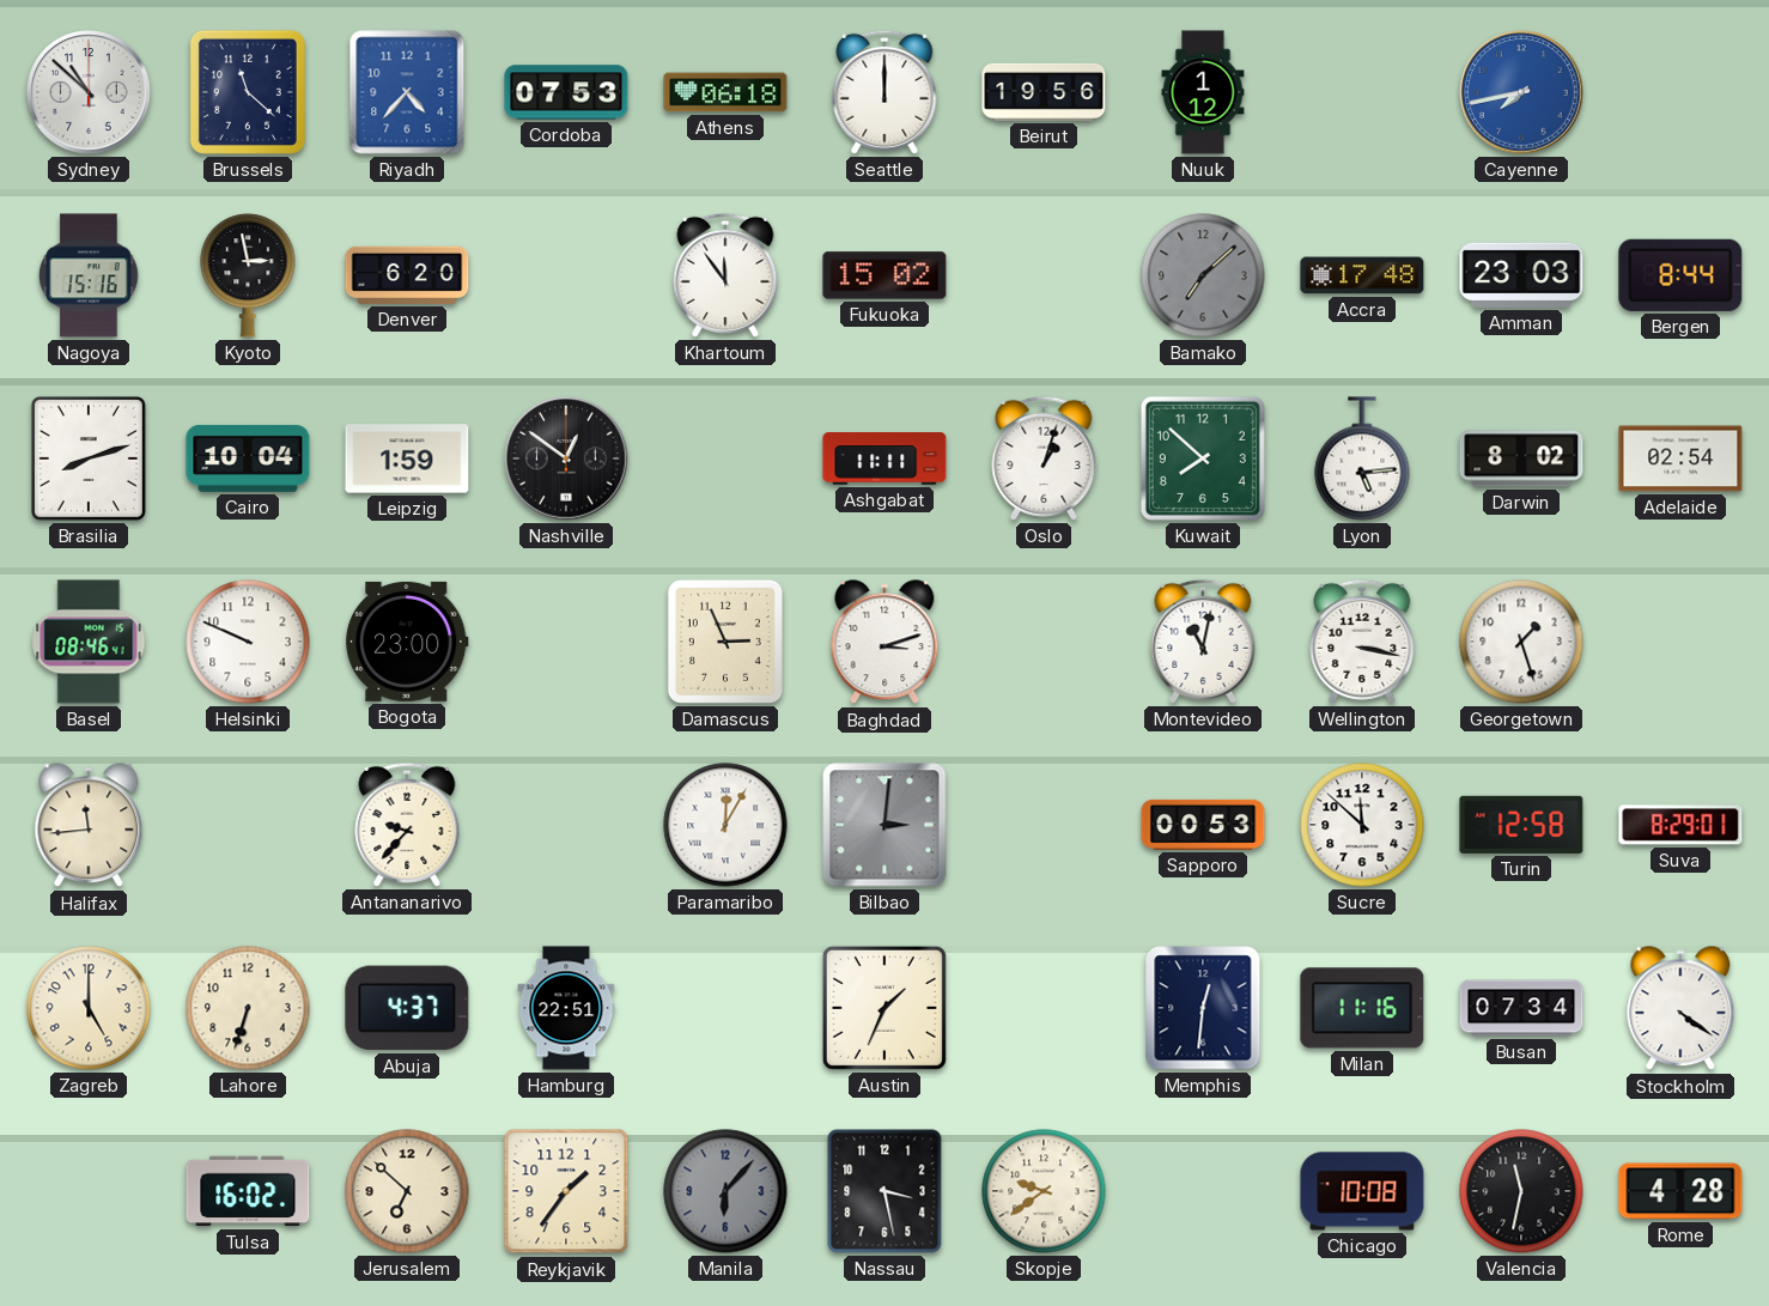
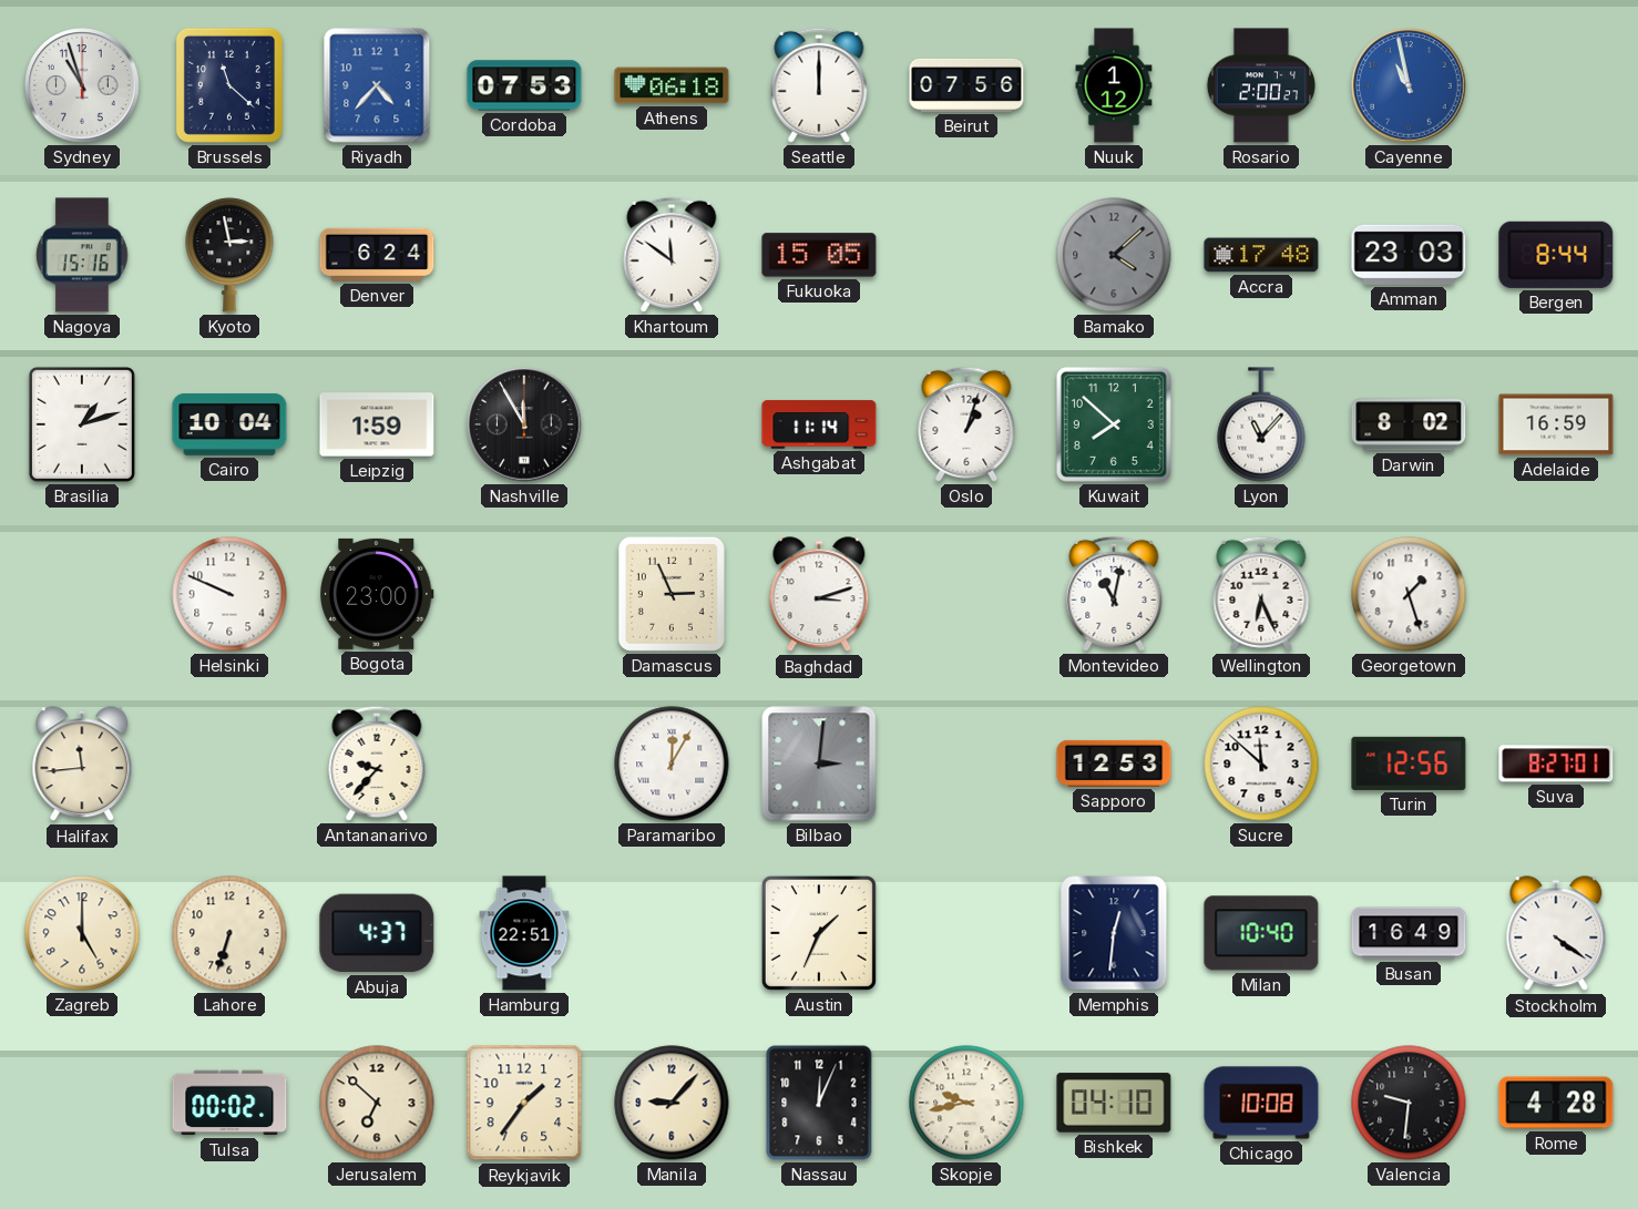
Sydney: 10:52 -> 10:57 (82, 85)
Beirut: 19:56 -> 07:56 (966, 85)
Rosario: none -> 2:00 (1260, 85)
Cayenne: 7:43 -> 10:58 (1409, 85)
Denver: 6:20 -> 6:24 (377, 255)
Khartoum: 11:54 -> 11:51 (672, 255)
Fukuoka: 15:02 -> 15:05 (819, 255)
Bamako: 7:08 -> 4:08 (1114, 255)
Brasilia: 8:12 -> 1:12 (82, 424)
Nashville: 12:51 -> 11:55 (524, 424)
Ashgabat: 11:11 -> 11:14 (819, 424)
Lyon: 5:14 -> 11:07 (1261, 424)
Adelaide: 02:54 -> 16:59 (1556, 424)
Basel: 08:46 -> none (89, 642)
Wellington: 3:17 -> 6:26 (1261, 594)
Sapporo: 00:53 -> 12:53 (1114, 764)
Turin: 12:58 -> 12:56 (1409, 764)
Suva: 8:29 -> 8:27 (1556, 764)
Milan: 11:16 -> 10:40 (1261, 933)
Busan: 07:34 -> 16:49 (1409, 933)
Tulsa: 16:02 -> 00:02 (229, 1103)
Manila: 6:07 -> 9:07 (672, 1103)
Manila dial: grey -> cream (672, 1103)
Nassau: 3:28 -> 12:04 (819, 1103)
Skopje: 9:39 -> 9:43 (966, 1103)
Bishkek: none -> 04:10 (1114, 1103)
Valencia: 11:32 -> 9:31 (1409, 1103)
